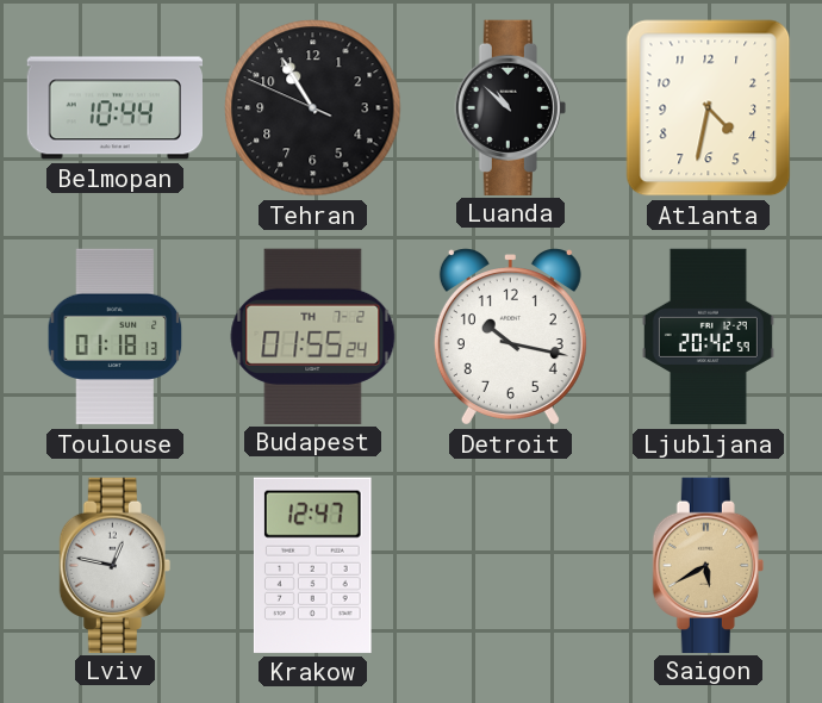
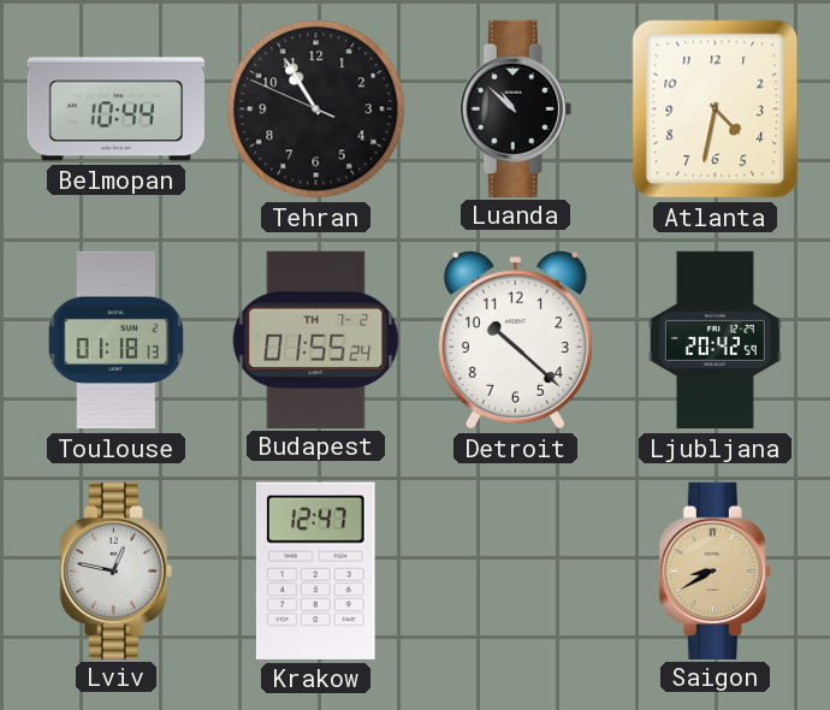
Detroit: 10:17 -> 10:22 (515, 341)
Saigon: 5:40 -> 8:40 (715, 570)
